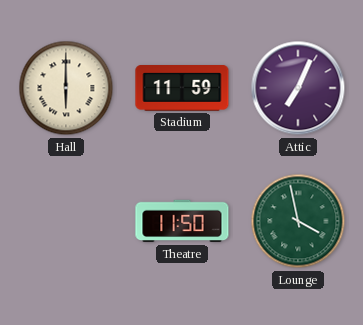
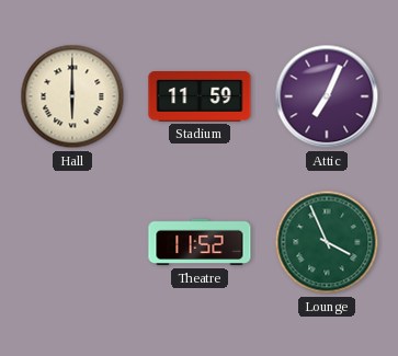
Theatre: 11:50 -> 11:52 (200, 242)
Lounge: 3:58 -> 3:56 (327, 242)
